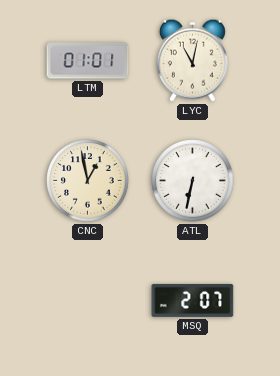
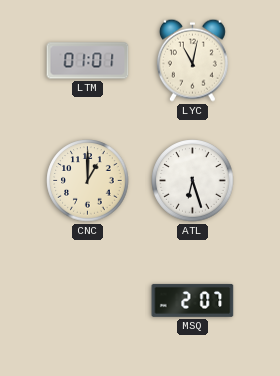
CNC: 12:58 -> 1:00 (88, 181)
ATL: 6:32 -> 6:27 (193, 181)
